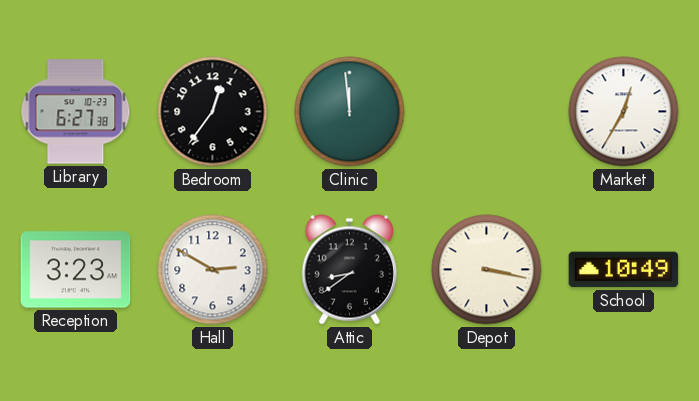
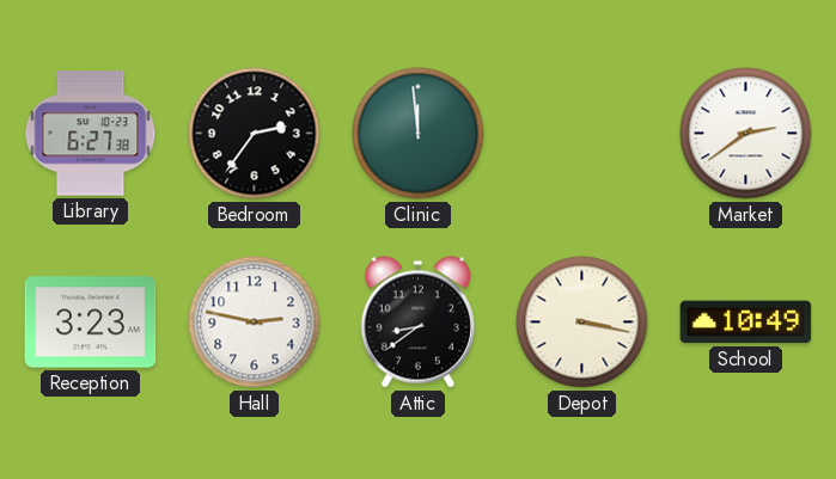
Bedroom: 12:36 -> 2:36 (255, 134)
Market: 12:35 -> 2:39 (746, 134)
Hall: 2:50 -> 2:47 (255, 323)
